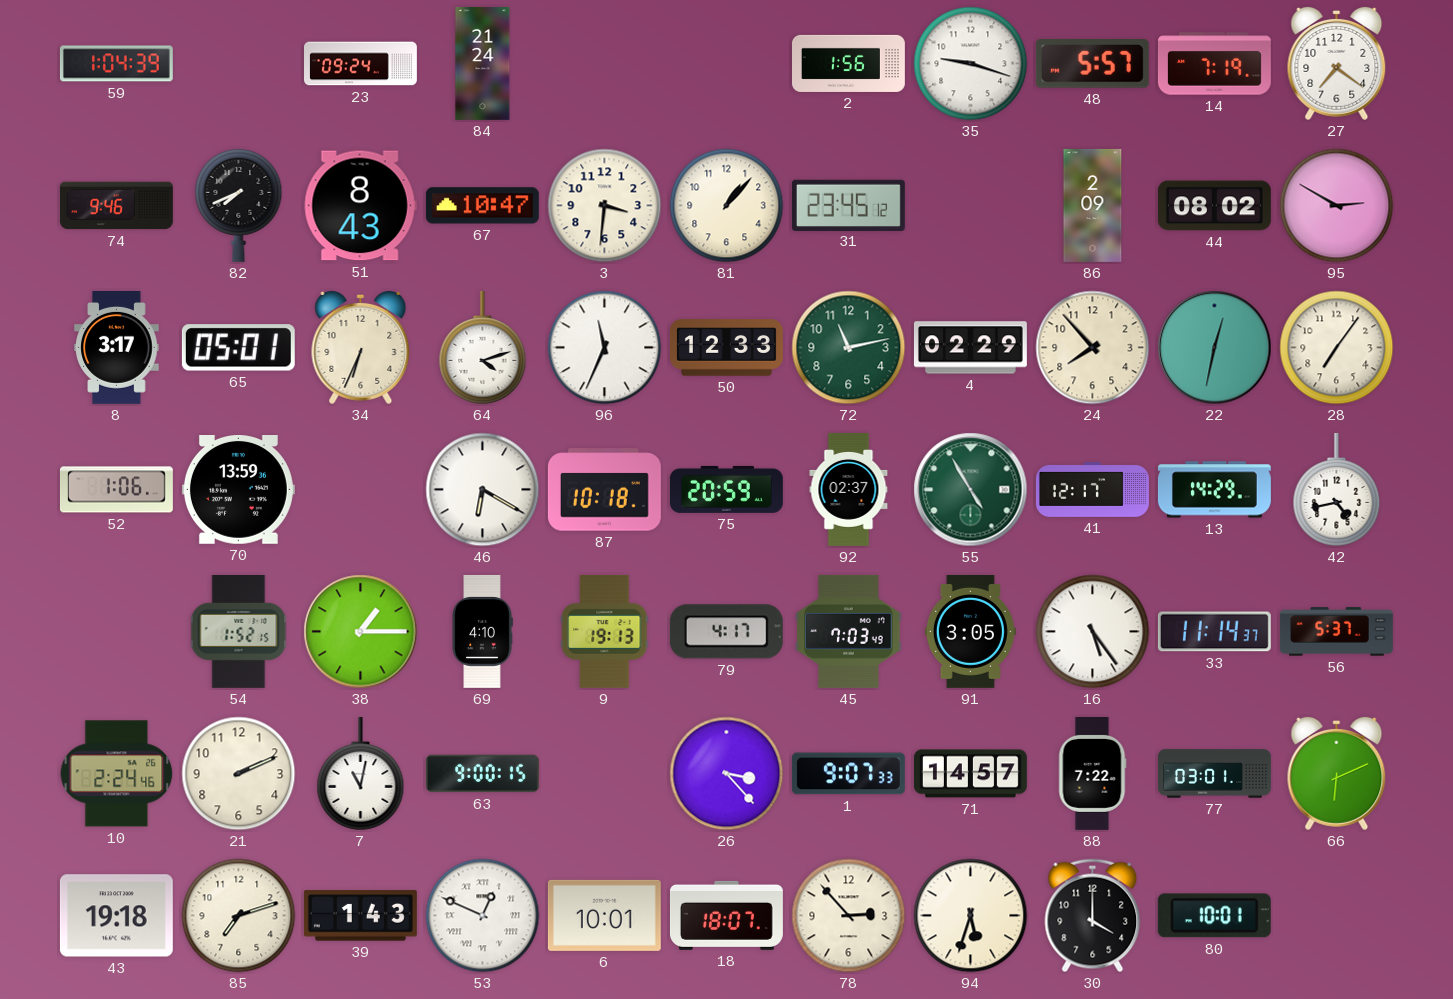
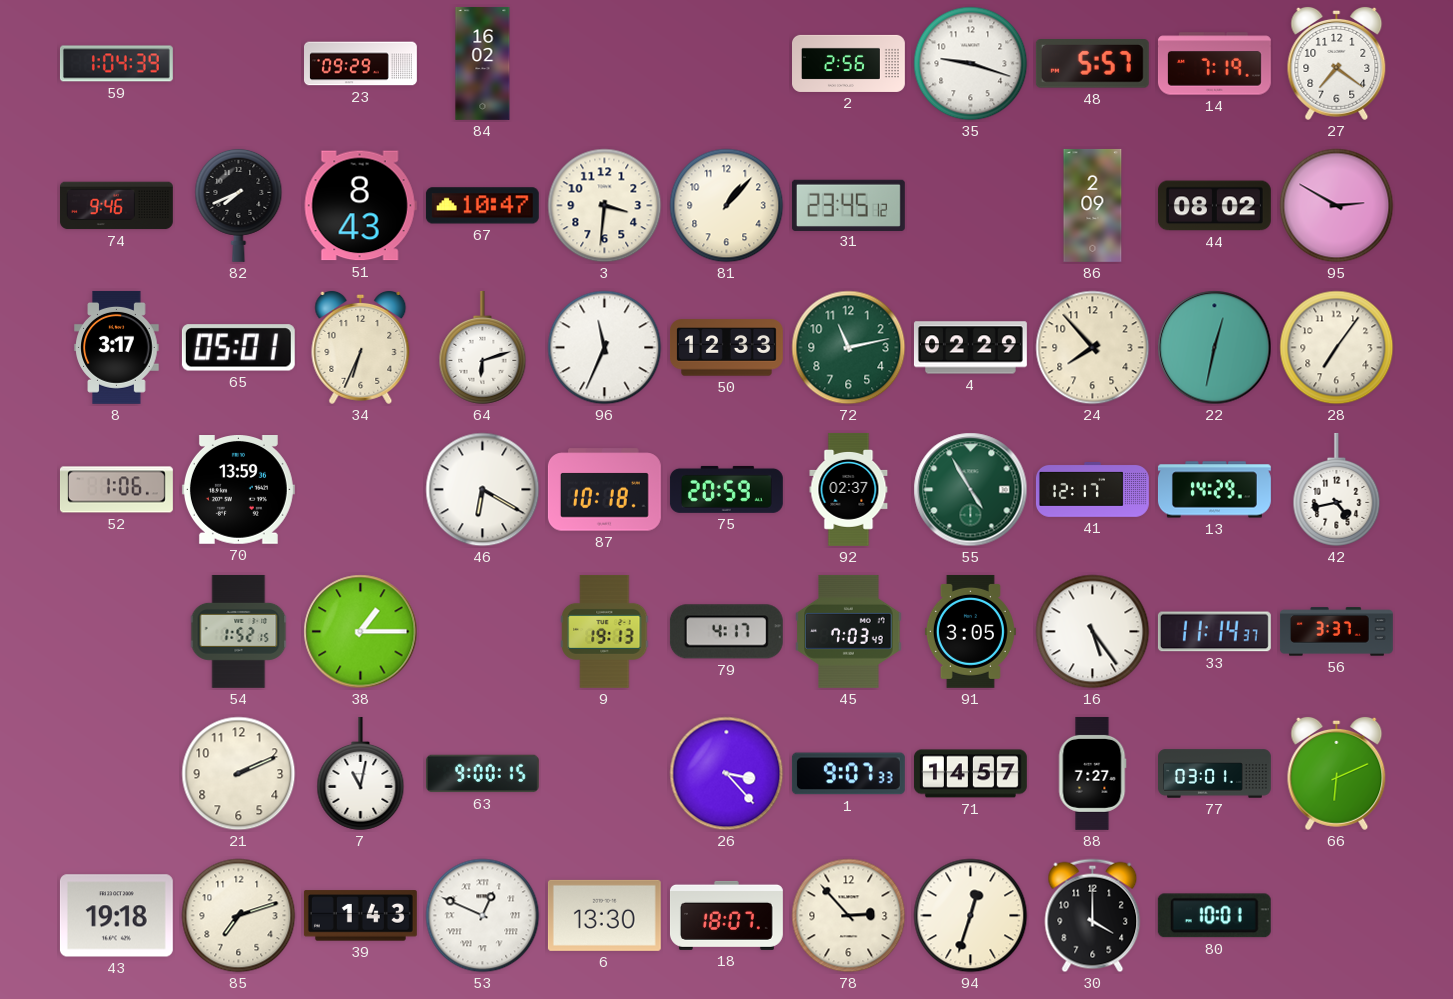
23: 09:24 -> 09:29 (361, 64)
84: 21:24 -> 16:02 (483, 63)
2: 1:56 -> 2:56 (849, 63)
64: 4:12 -> 6:12 (483, 347)
69: 4:10 -> none (482, 631)
56: 5:37 -> 3:37 (1336, 632)
10: 2:24 -> none (117, 774)
88: 7:22 -> 7:27 (1092, 773)
6: 10:01 -> 13:30 (604, 915)
94: 5:33 -> 12:33 (971, 916)
